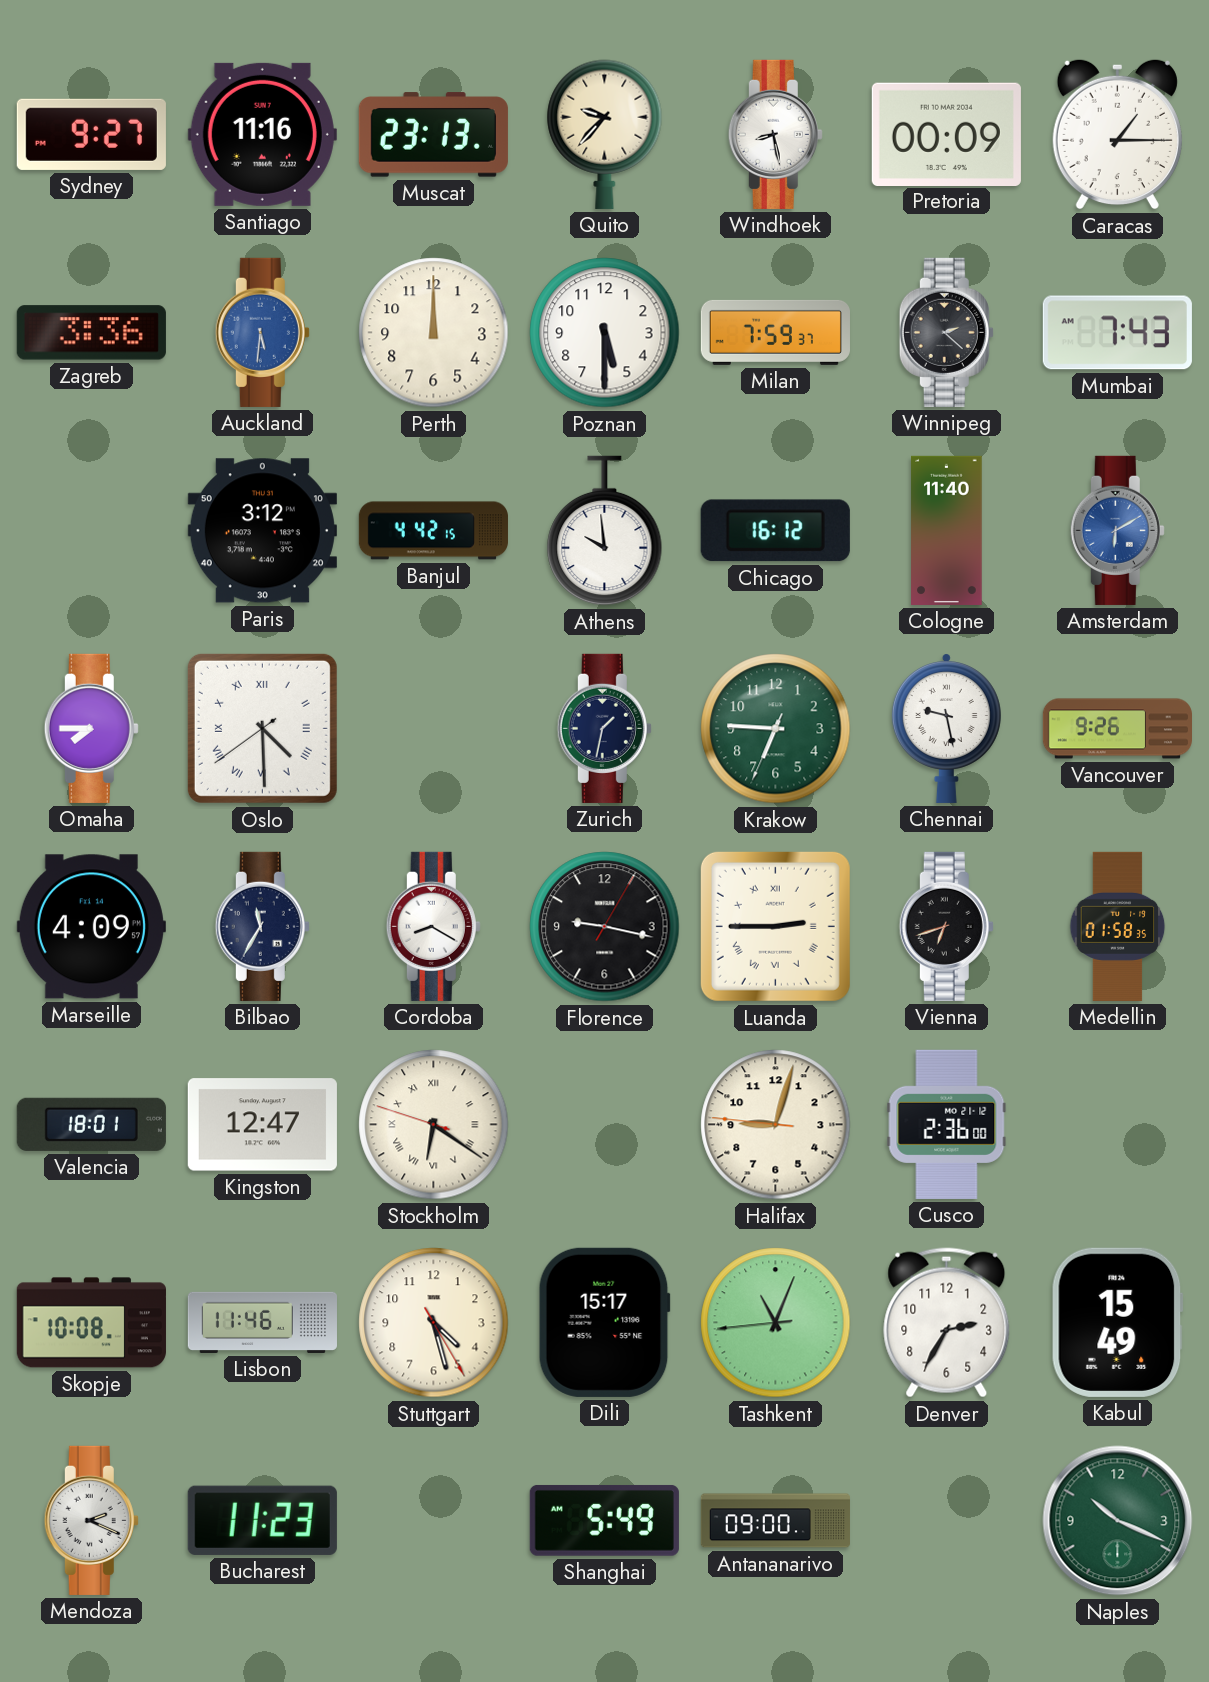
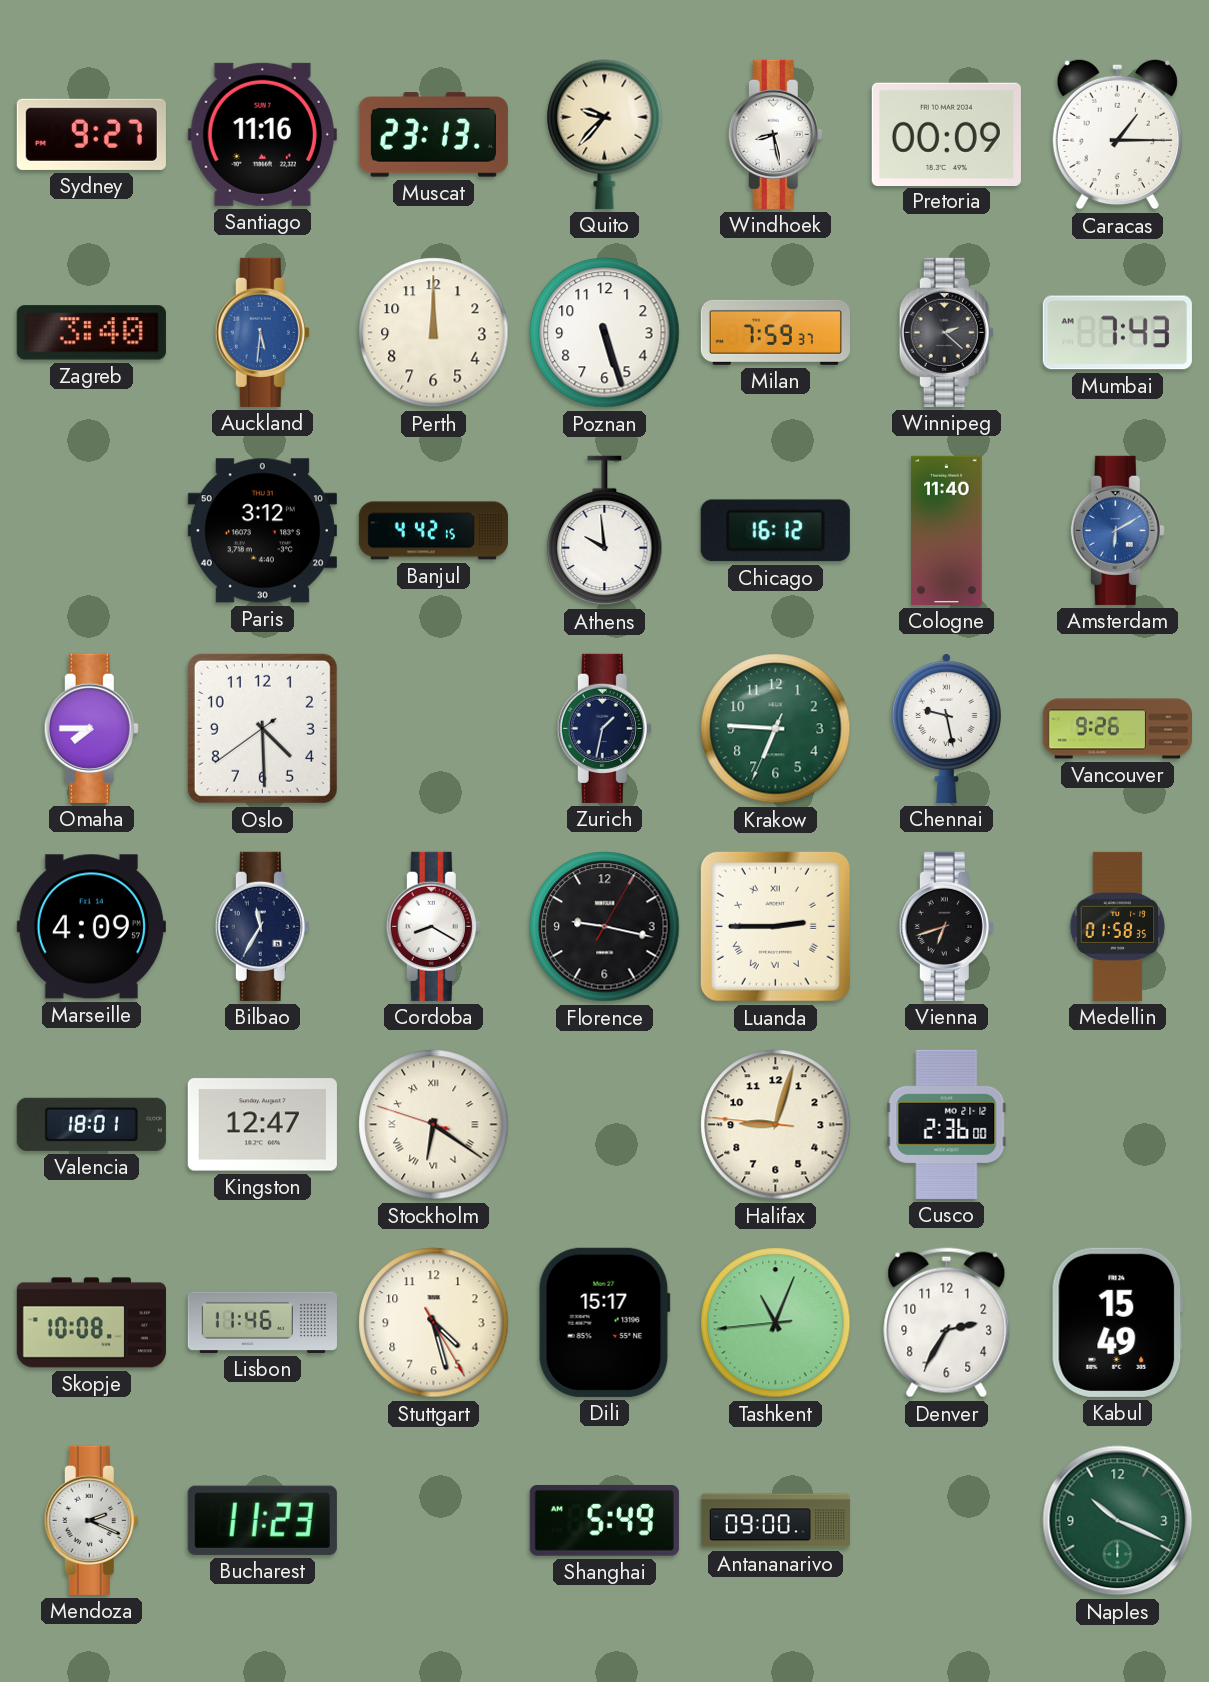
Zagreb: 3:36 -> 3:40 (91, 333)
Poznan: 5:30 -> 5:27 (605, 333)
Oslo numerals: Roman -> Arabic (262, 728)
